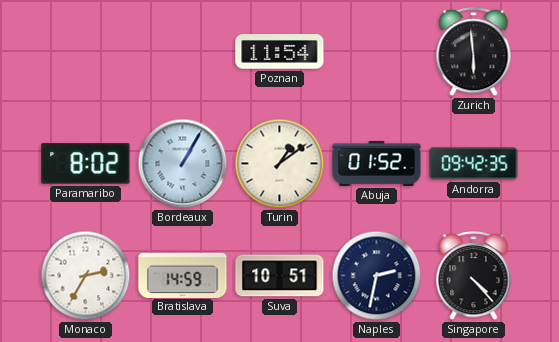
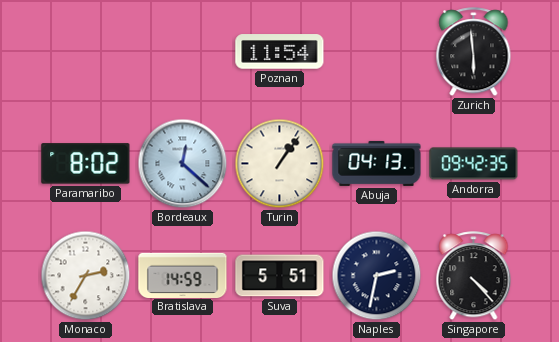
Bordeaux: 1:05 -> 12:22 (183, 164)
Turin: 1:09 -> 1:06 (280, 164)
Abuja: 01:52 -> 04:13 (377, 163)
Suva: 10:51 -> 5:51 (280, 276)
